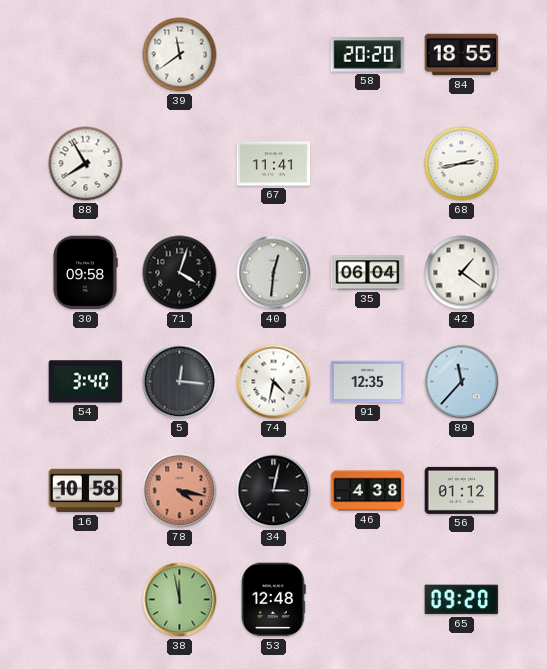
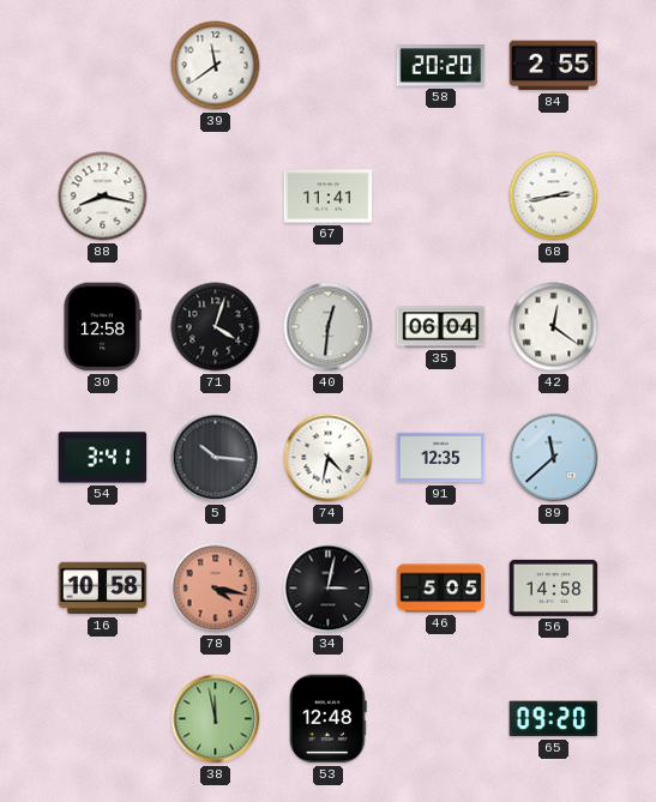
84: 18:55 -> 2:55 (554, 66)
88: 7:55 -> 8:17 (103, 197)
30: 09:58 -> 12:58 (102, 327)
42: 1:21 -> 12:21 (554, 327)
54: 3:40 -> 3:41 (103, 458)
5: 12:16 -> 10:16 (216, 458)
89: 11:37 -> 11:38 (554, 458)
46: 4:38 -> 5:05 (441, 589)
56: 01:12 -> 14:58 (554, 587)
